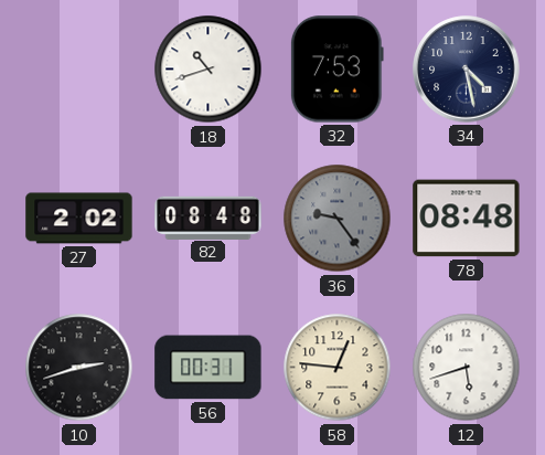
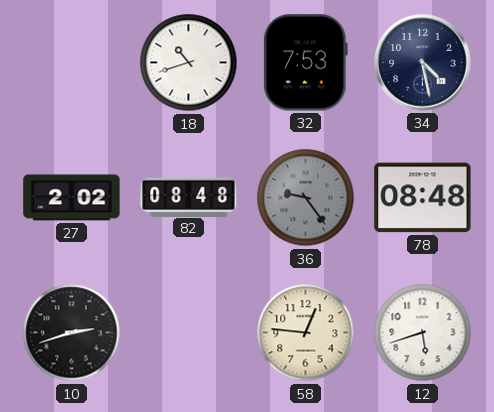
56: 00:31 -> none (209, 368)
